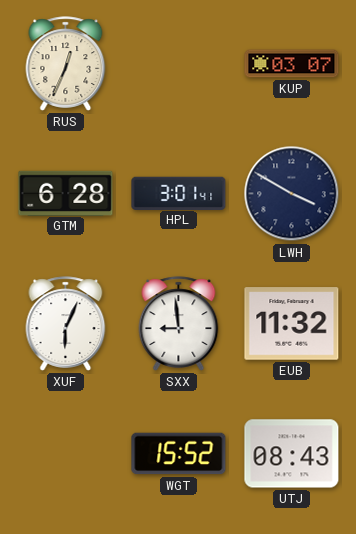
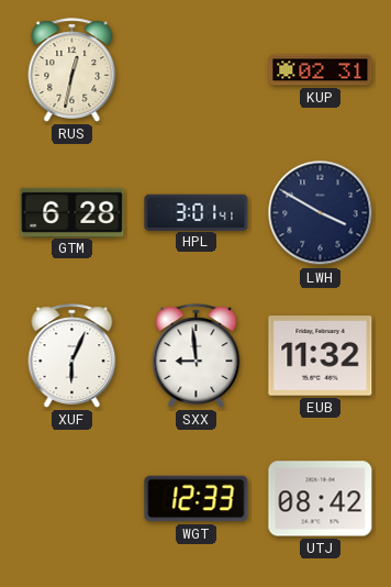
RUS: 12:34 -> 12:32 (72, 70)
KUP: 03:07 -> 02:31 (321, 70)
WGT: 15:52 -> 12:33 (197, 499)
UTJ: 08:43 -> 08:42 (321, 499)
